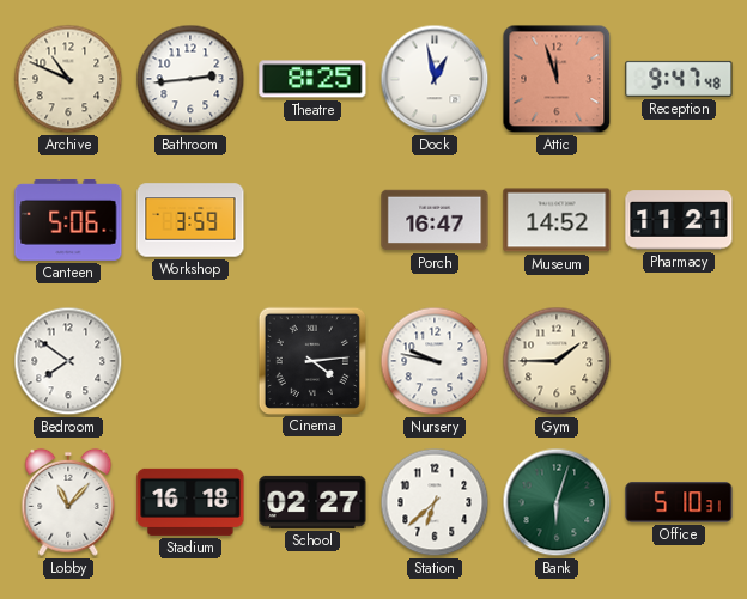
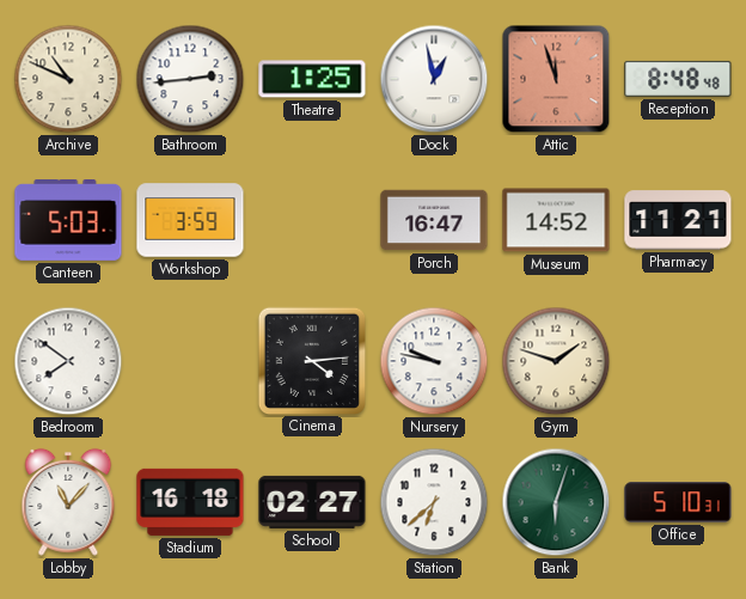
Theatre: 8:25 -> 1:25 (312, 79)
Reception: 9:47 -> 8:48 (678, 79)
Canteen: 5:06 -> 5:03 (68, 221)
Gym: 1:45 -> 1:48 (556, 361)
